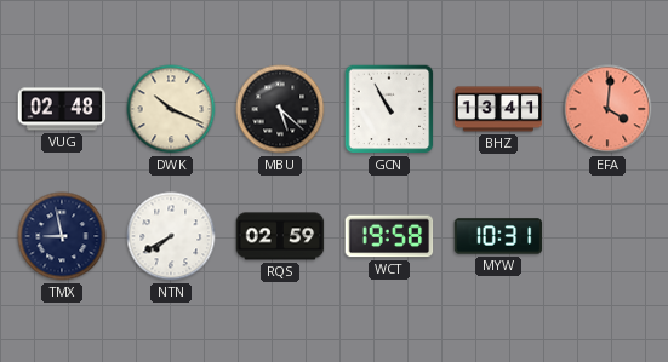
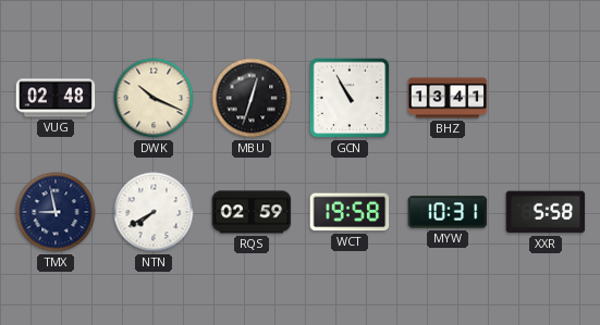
MBU: 5:22 -> 12:33 (252, 98)
EFA: 4:01 -> none (607, 109)
XXR: none -> 5:58 (546, 212)
